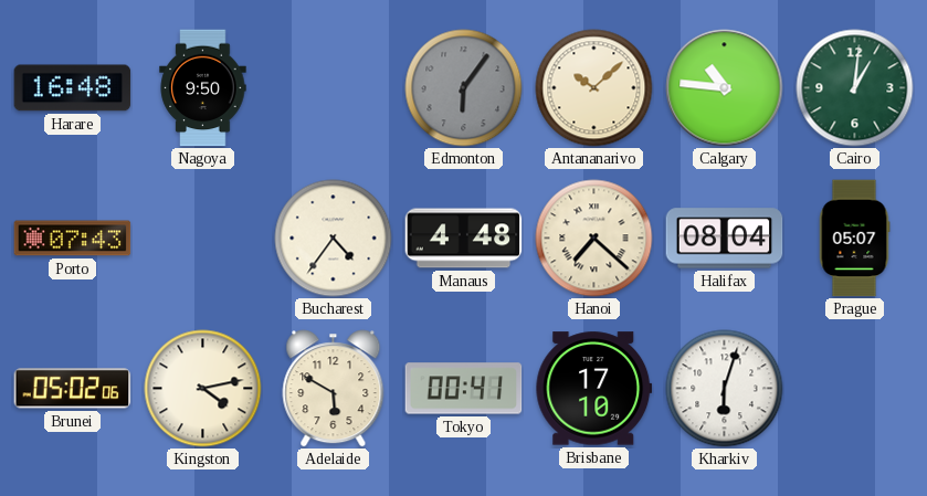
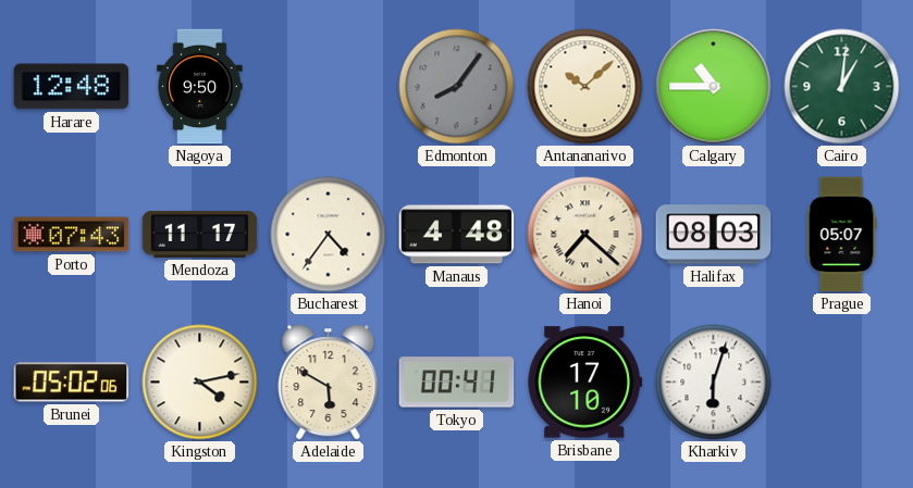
Harare: 16:48 -> 12:48 (72, 87)
Edmonton: 6:06 -> 8:06 (457, 87)
Calgary: 10:46 -> 10:45 (714, 87)
Mendoza: none -> 11:17 (200, 234)
Halifax: 08:04 -> 08:03 (714, 235)
